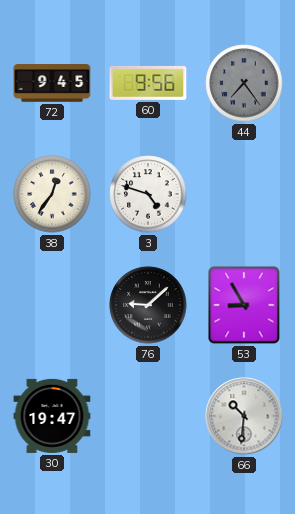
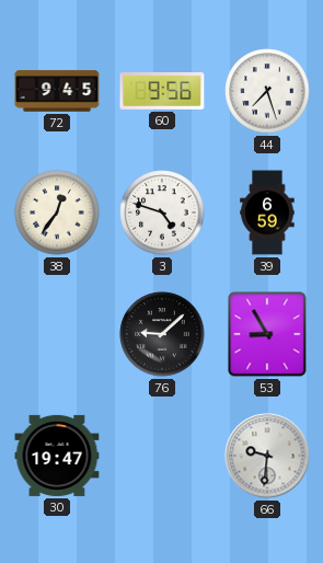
44: 7:24 -> 7:27 (267, 91)
44 dial: grey -> white (267, 91)
39: none -> 6:59 (267, 212)
66: 10:31 -> 9:31 (267, 456)
